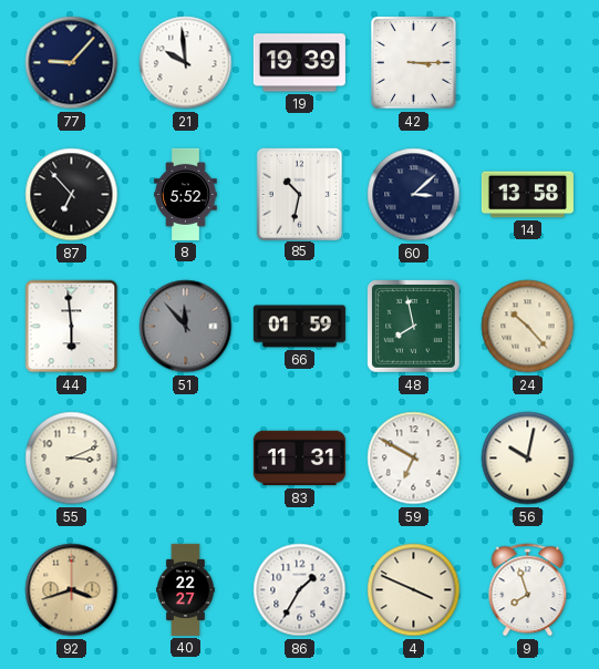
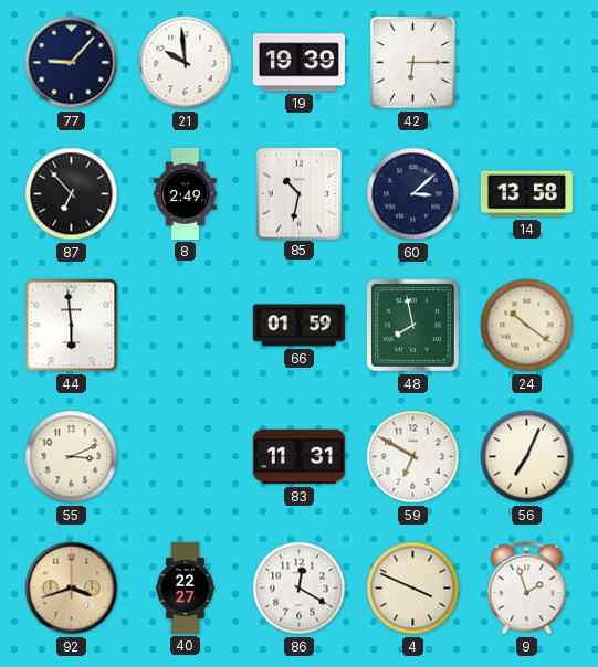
42: 3:15 -> 6:15 (413, 63)
8: 5:52 -> 2:49 (186, 193)
51: 11:53 -> none (186, 327)
24: 10:23 -> 10:21 (527, 326)
56: 10:02 -> 7:04 (527, 457)
86: 1:35 -> 12:20 (300, 589)
9: 7:57 -> 1:57 (527, 589)
